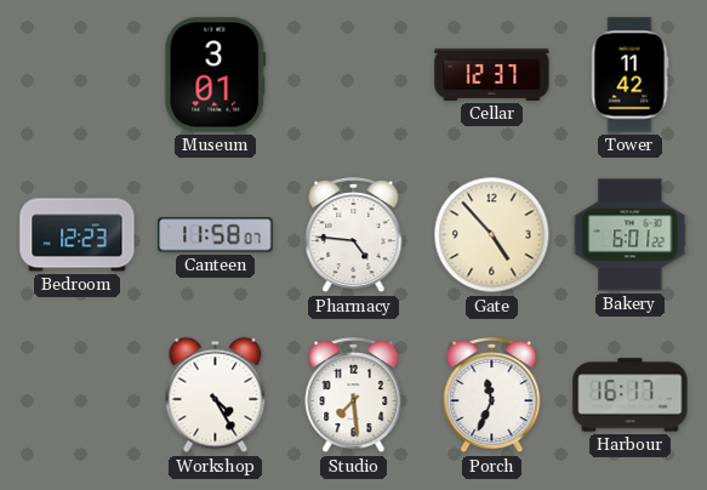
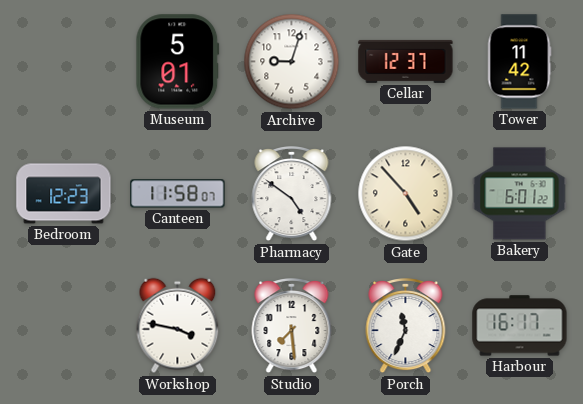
Museum: 3:01 -> 5:01 (178, 62)
Archive: none -> 9:03 (292, 62)
Pharmacy: 4:46 -> 4:51 (292, 195)
Workshop: 4:25 -> 3:47 (178, 326)
